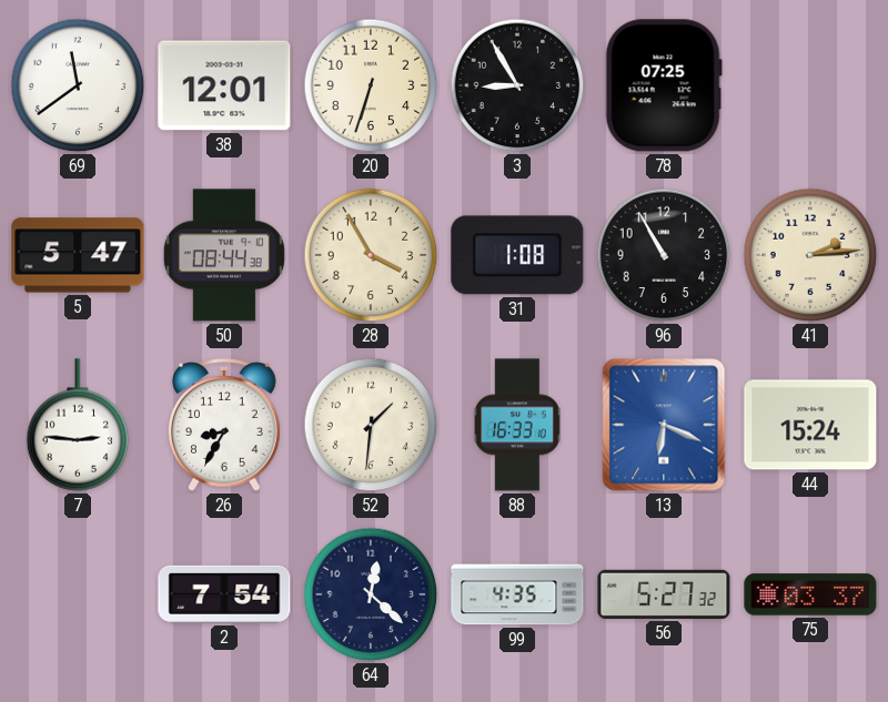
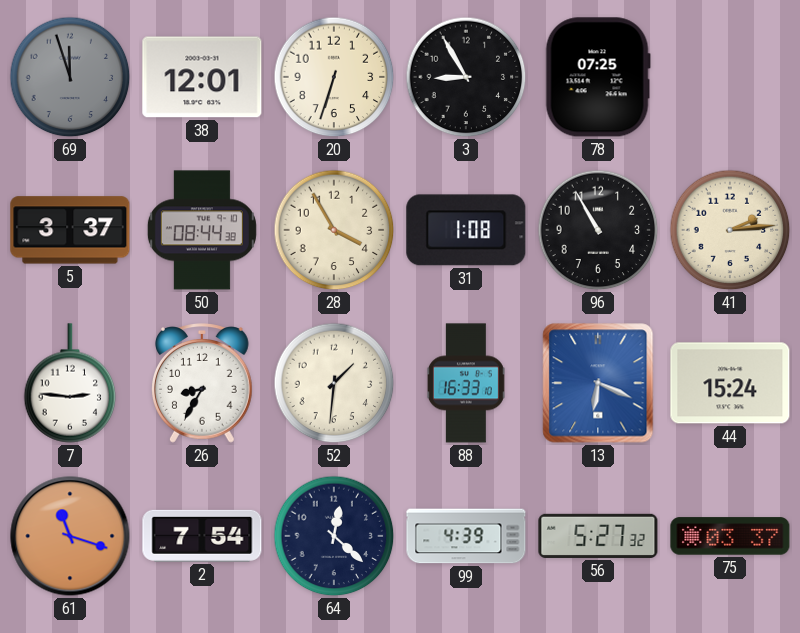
69: 11:39 -> 11:57 (70, 77)
69 dial: white -> grey (70, 77)
5: 5:47 -> 3:37 (70, 230)
61: none -> 11:18 (70, 536)
99: 4:35 -> 4:39 (466, 536)
